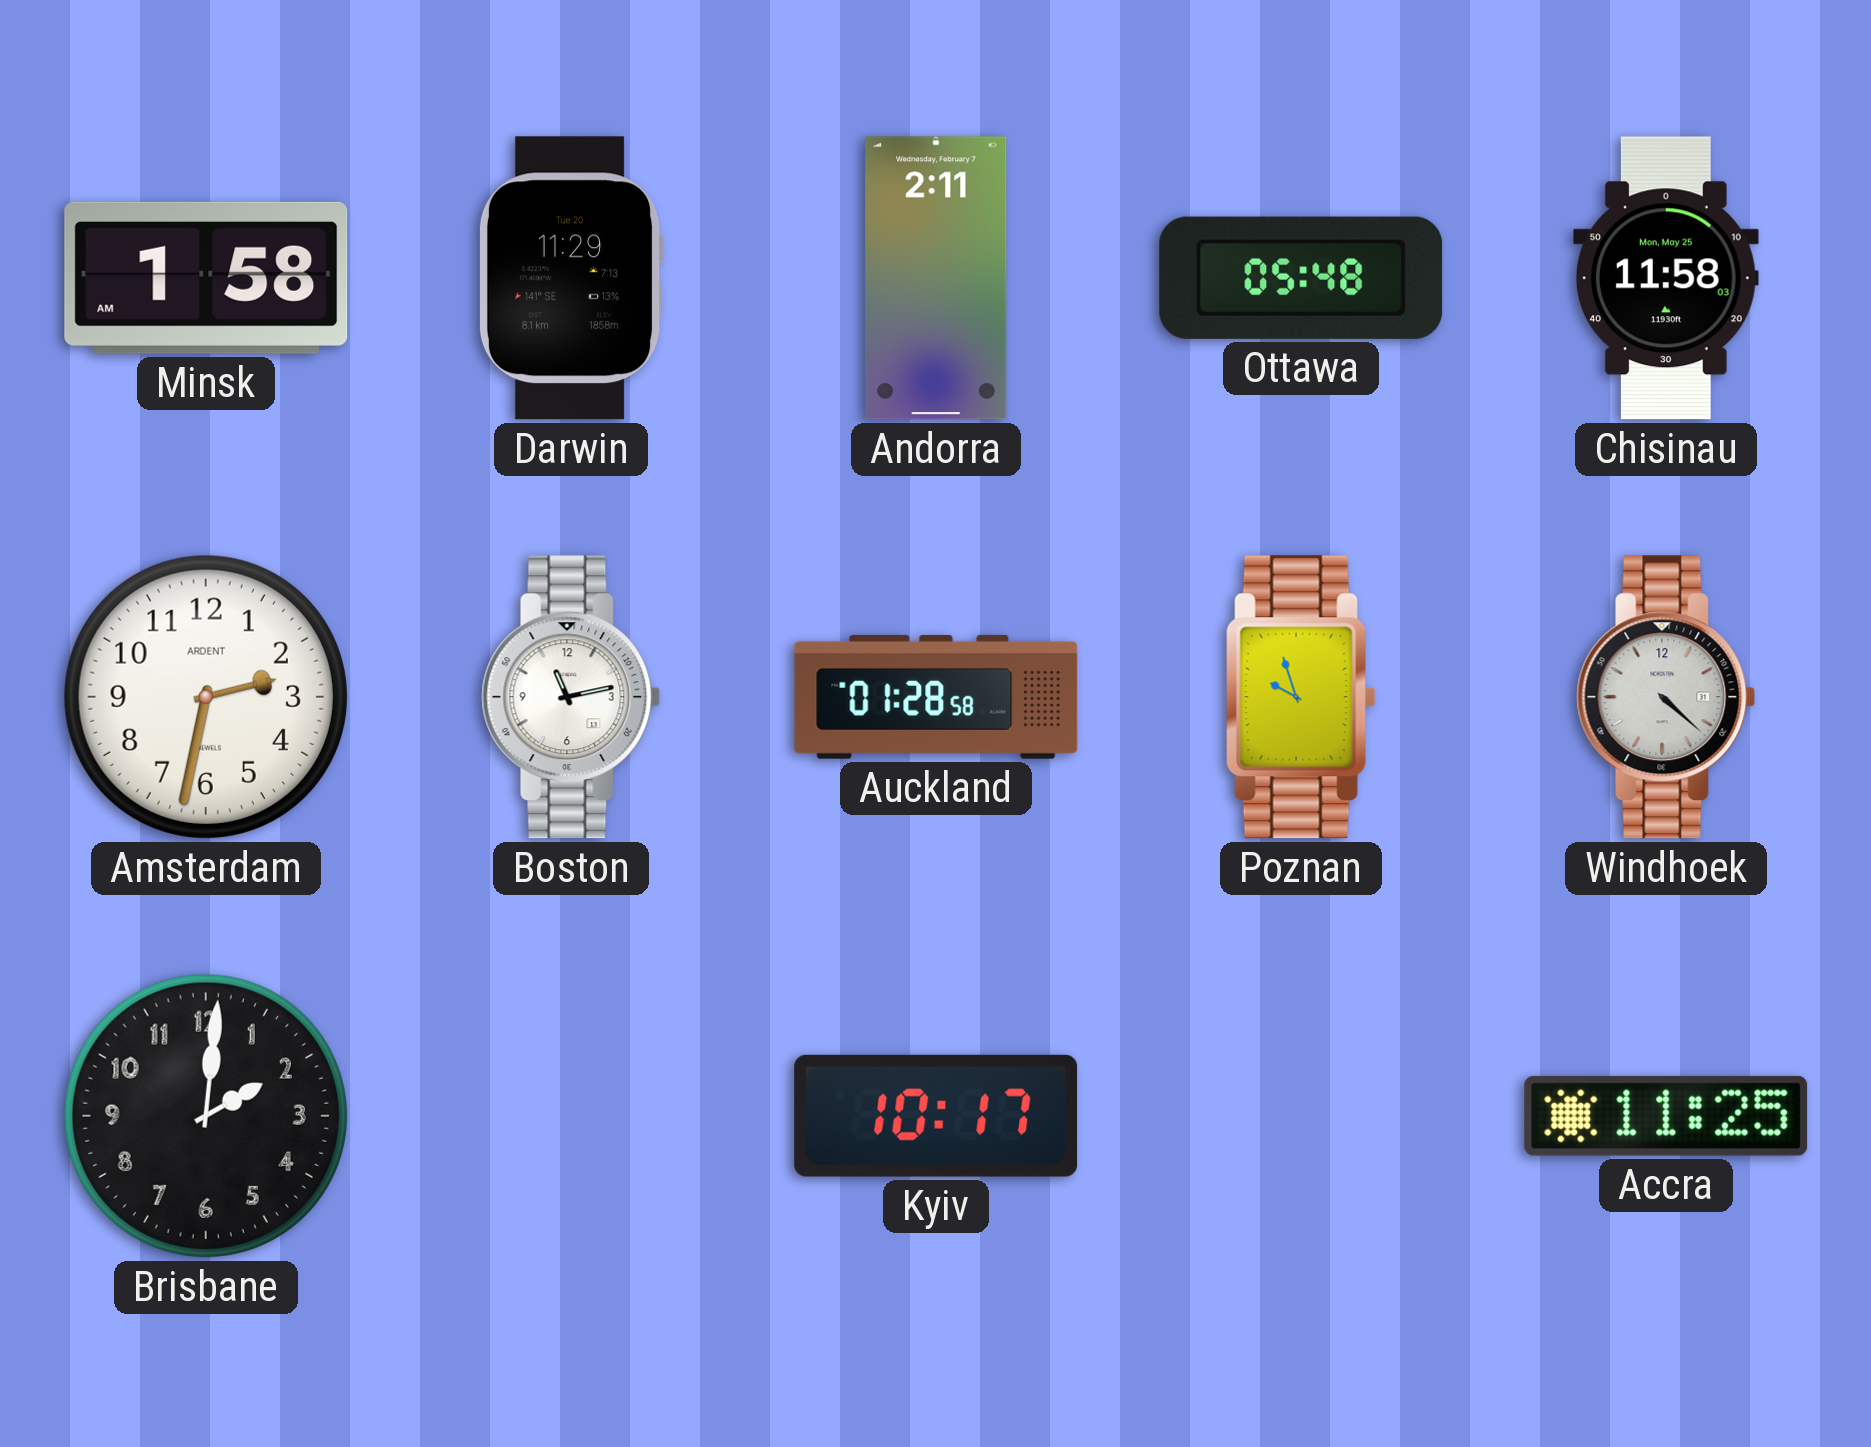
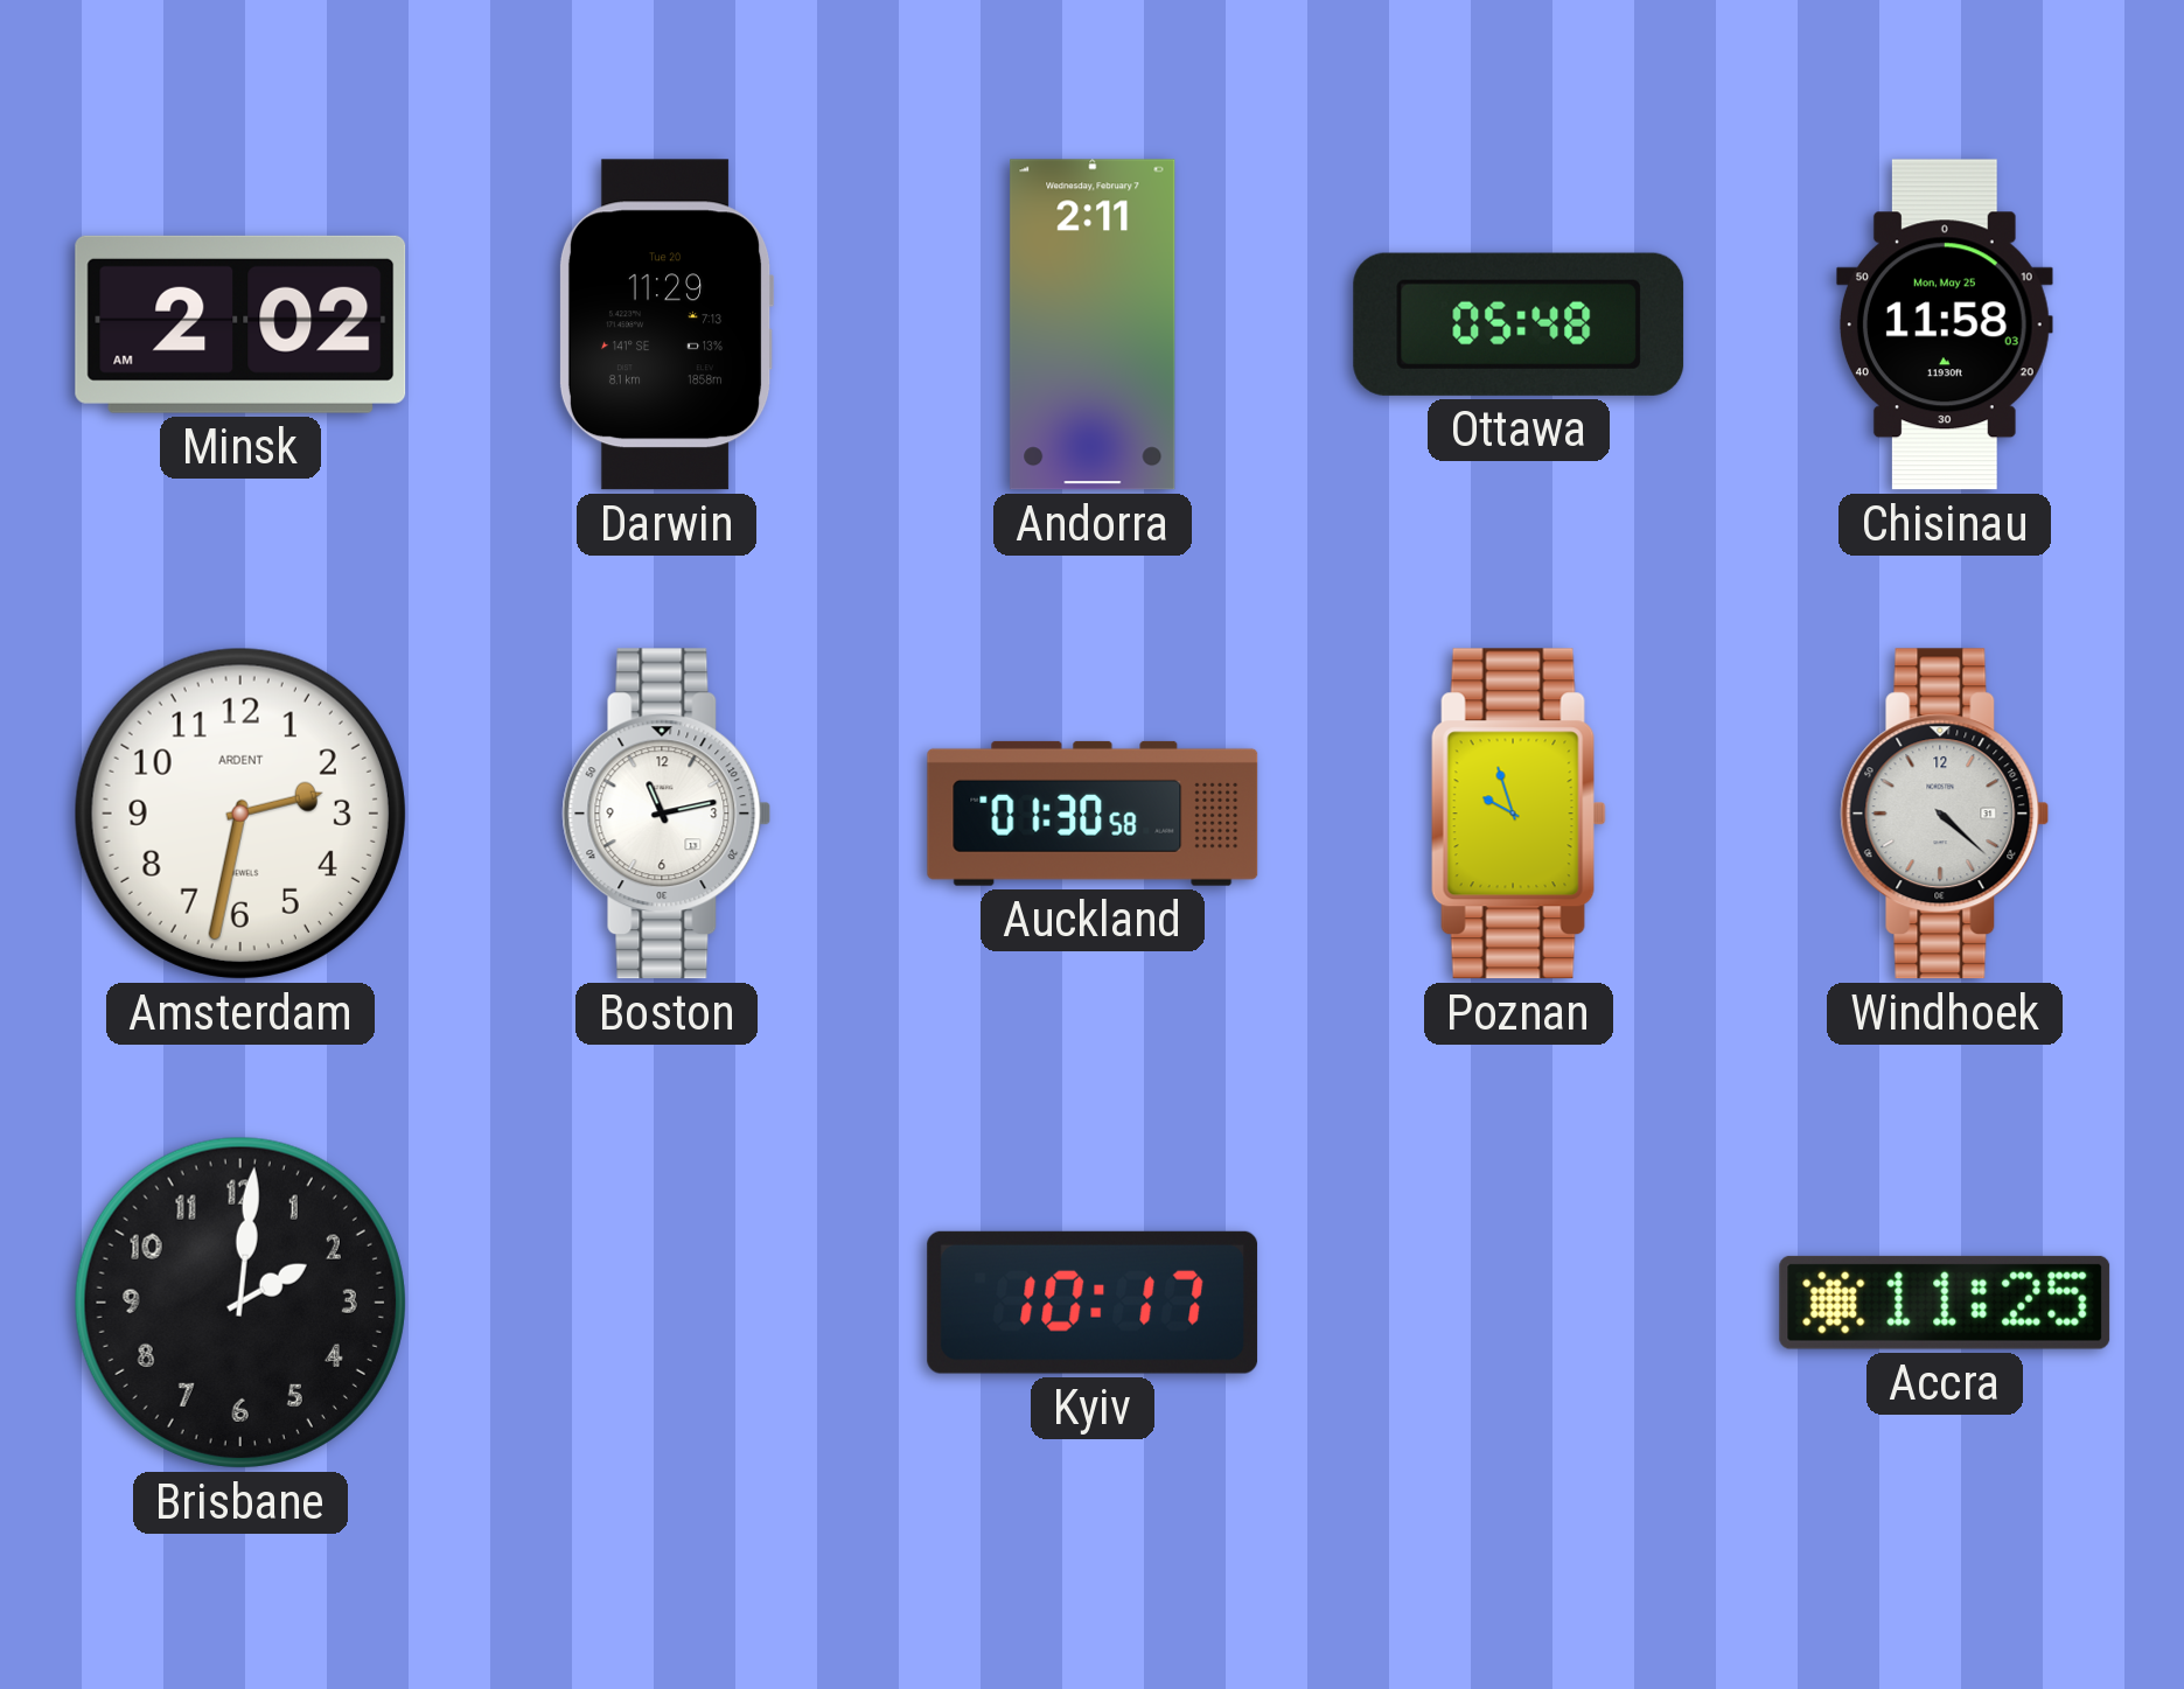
Minsk: 1:58 -> 2:02 (240, 324)
Auckland: 01:28 -> 01:30 (1093, 814)
